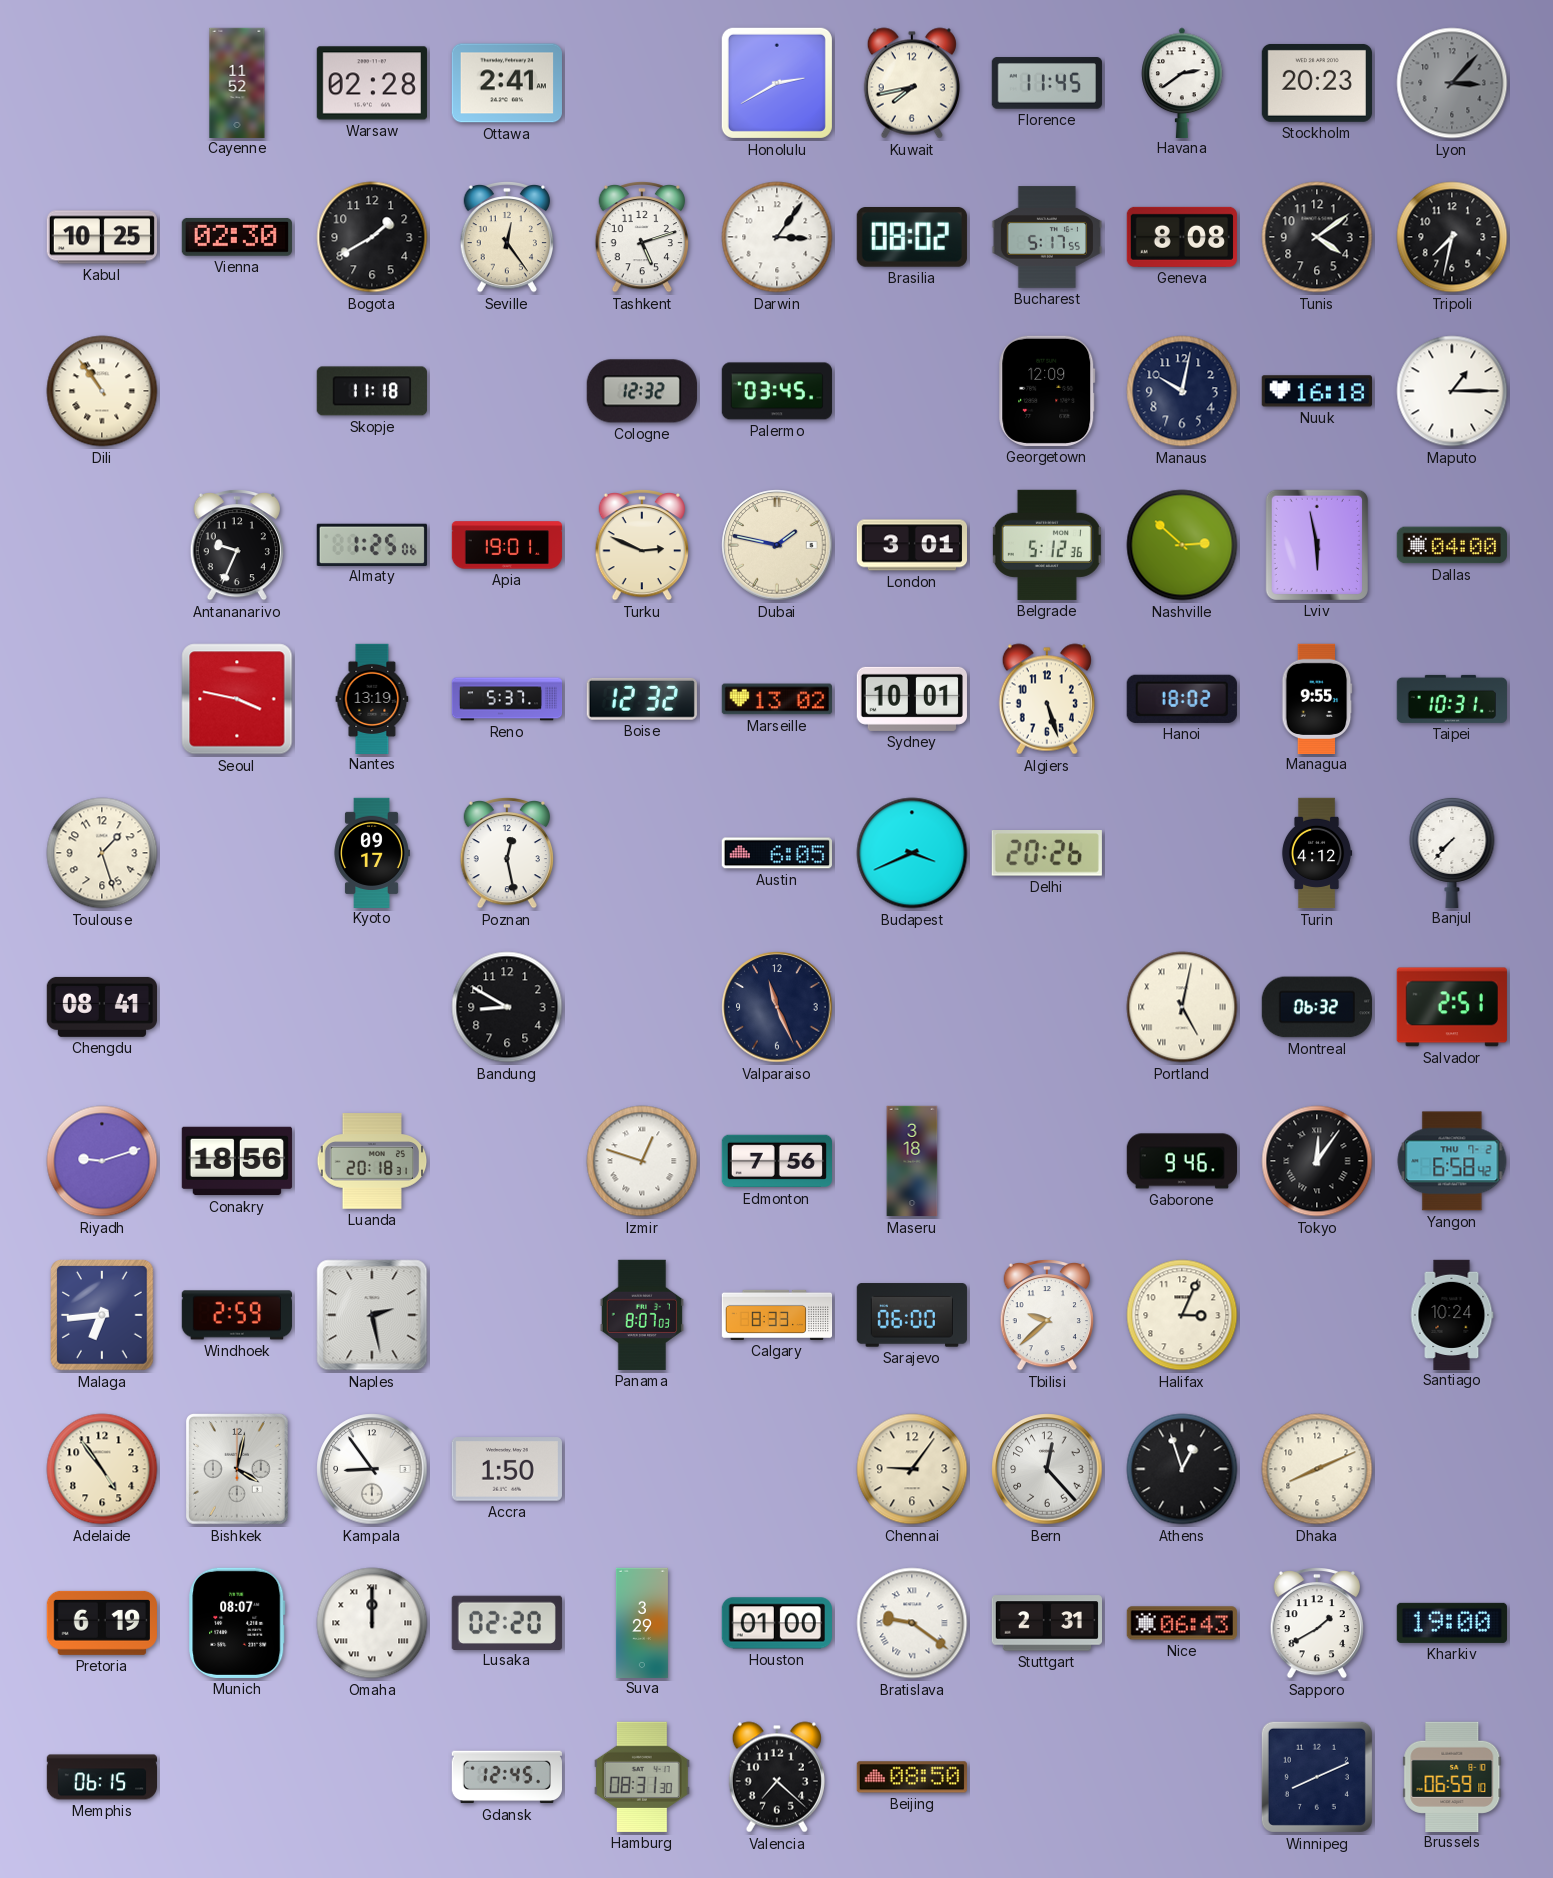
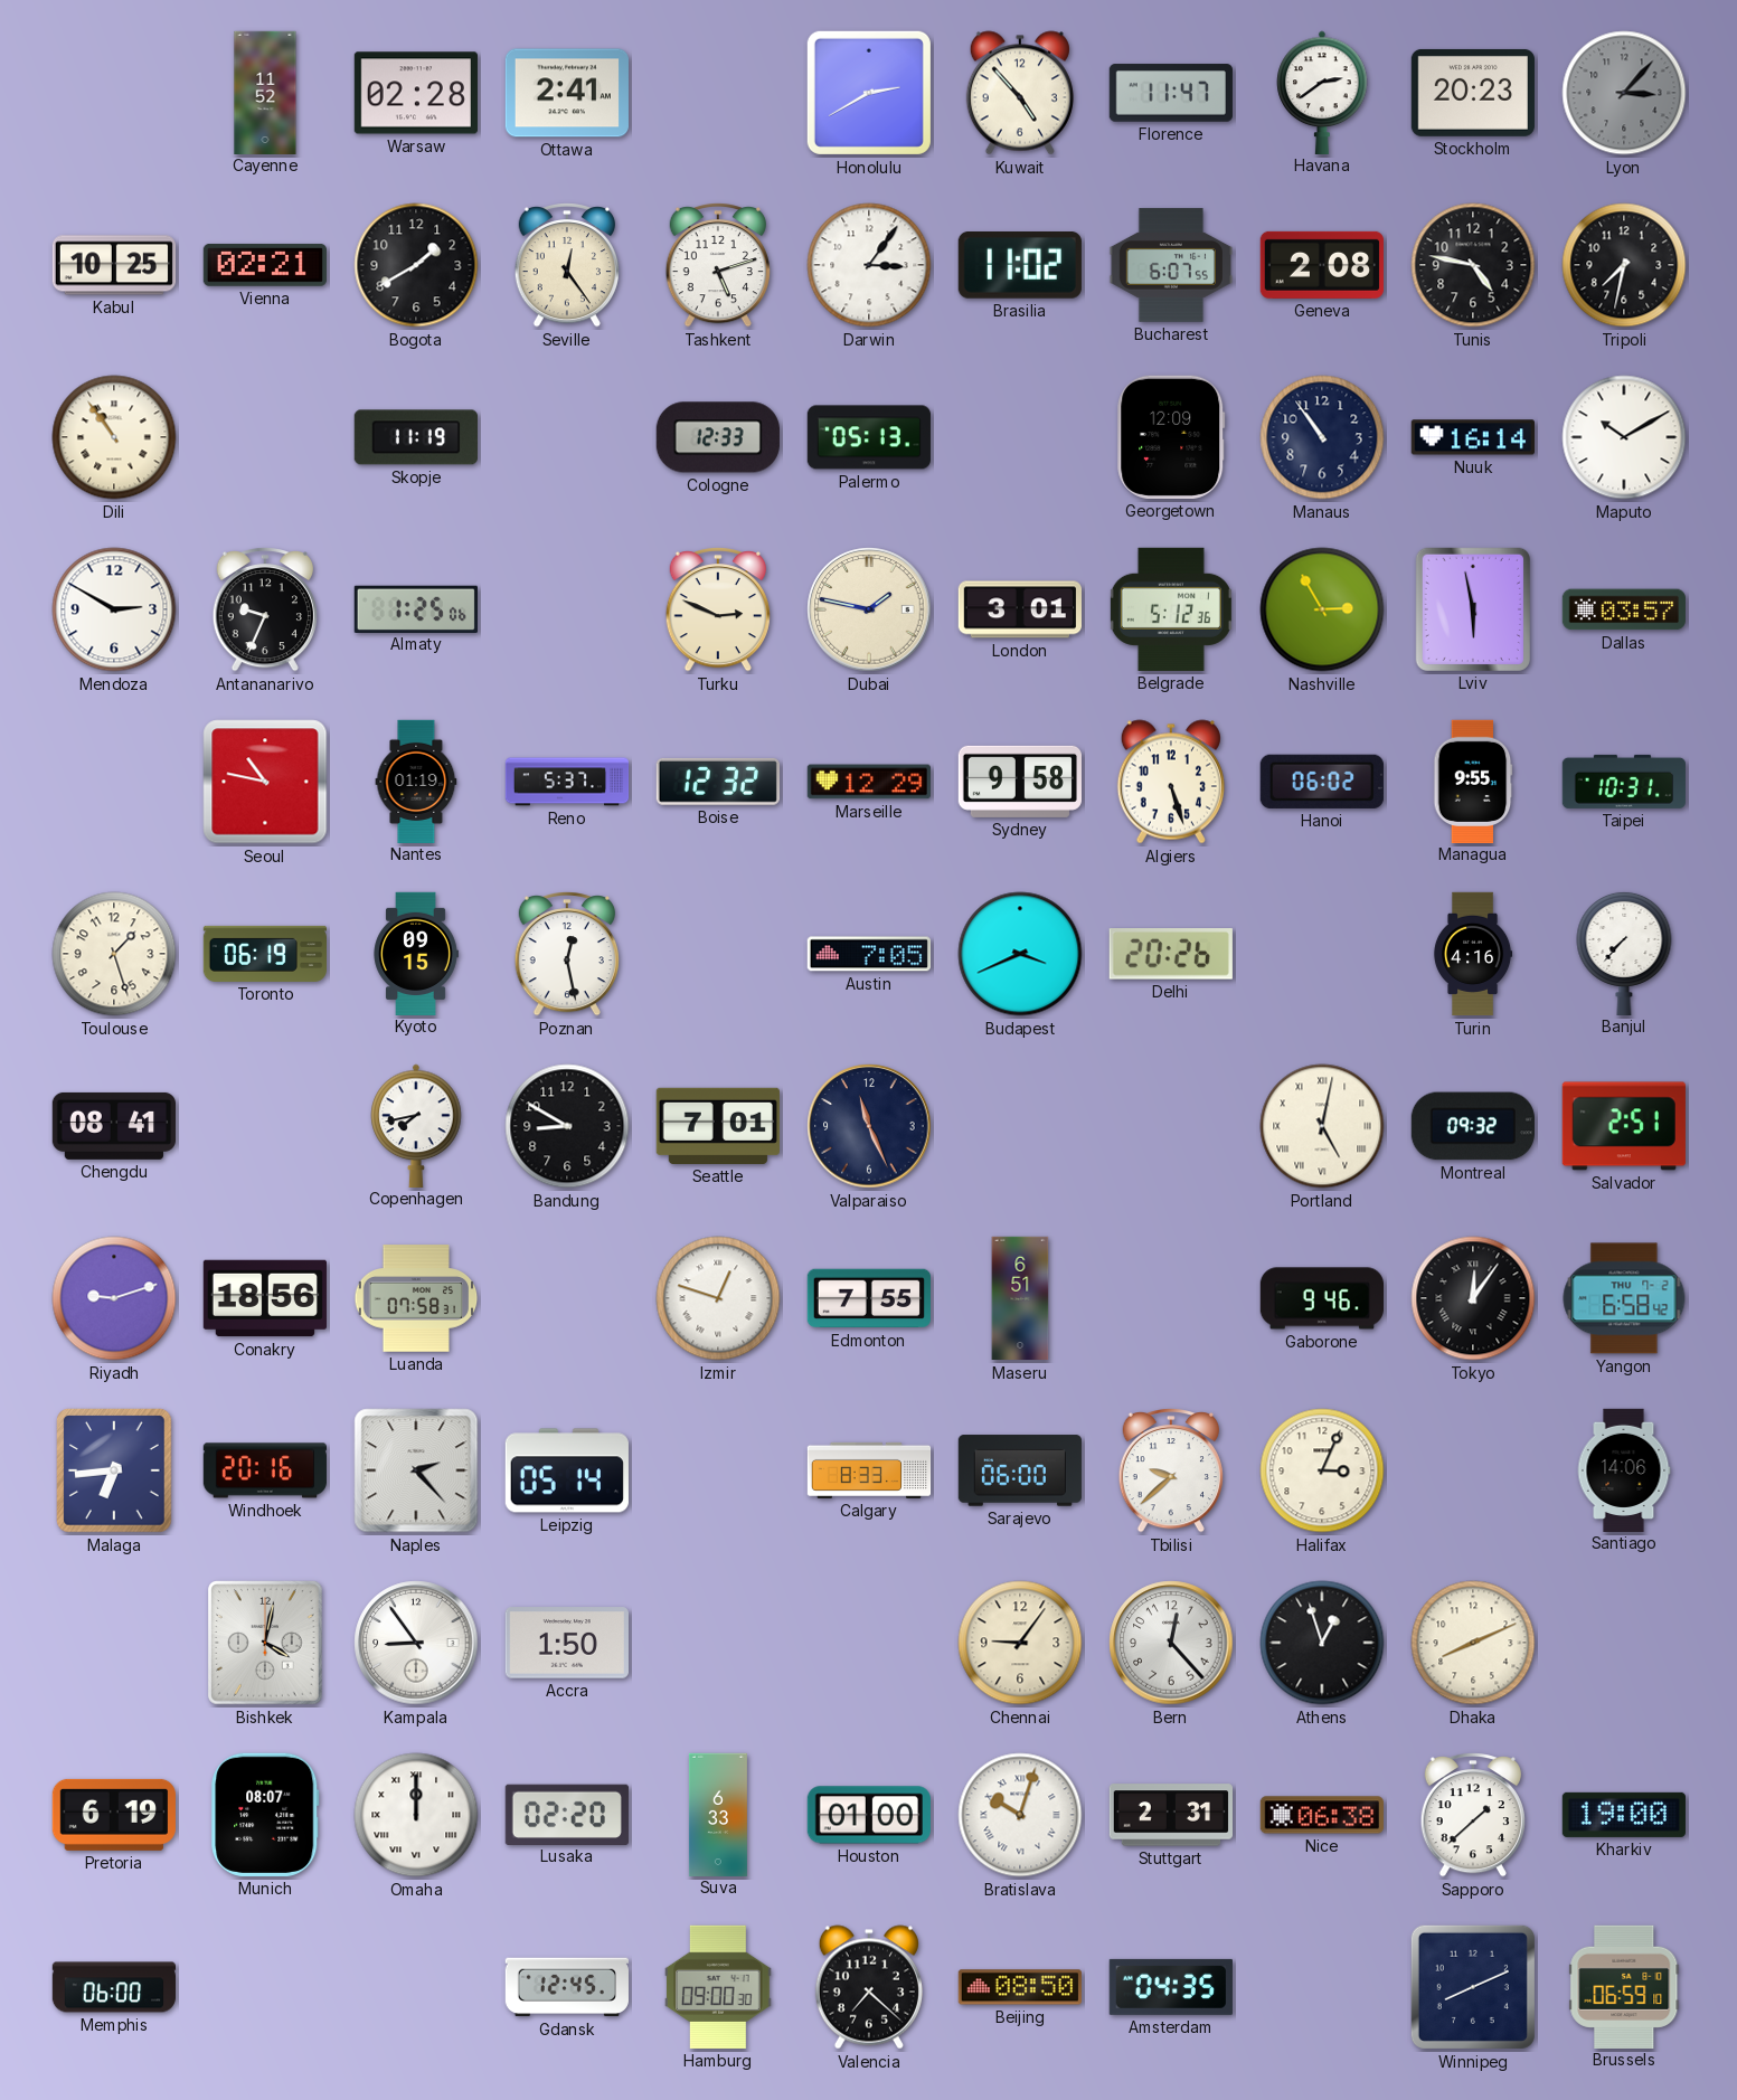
Kuwait: 7:43 -> 4:53 (1020, 93)
Florence: 11:45 -> 11:47 (1171, 93)
Vienna: 02:30 -> 02:21 (265, 265)
Brasilia: 08:02 -> 11:02 (1020, 266)
Bucharest: 5:17 -> 6:07 (1170, 265)
Geneva: 8:08 -> 2:08 (1322, 265)
Tunis: 4:09 -> 4:47 (1473, 265)
Skopje: 11:18 -> 11:19 (416, 437)
Cologne: 12:32 -> 12:33 (718, 437)
Palermo: 03:45 -> 05:13 (868, 437)
Manaus: 10:02 -> 10:54 (1322, 437)
Nuuk: 16:18 -> 16:14 (1473, 437)
Maputo: 1:15 -> 10:10 (1624, 437)
Mendoza: none -> 2:50 (114, 609)
Apia: 19:01 -> none (507, 545)
Nashville: 2:52 -> 2:55 (1322, 609)
Dallas: 04:00 -> 03:57 (1624, 609)
Seoul: 3:47 -> 10:47 (265, 782)
Nantes: 13:19 -> 01:19 (416, 781)
Marseille: 13:02 -> 12:29 (869, 782)
Sydney: 10:01 -> 9:58 (1020, 782)
Hanoi: 18:02 -> 06:02 (1322, 782)
Toronto: none -> 06:19 (264, 954)
Kyoto: 09:17 -> 09:15 (416, 953)
Austin: 6:05 -> 7:05 (869, 954)
Turin: 4:12 -> 4:16 (1473, 954)
Copenhagen: none -> 7:43 (416, 1125)
Seattle: none -> 7:01 (718, 1126)
Montreal: 06:32 -> 09:32 (1473, 1126)
Luanda: 20:18 -> 07:58 (416, 1298)
Edmonton: 7:56 -> 7:55 (868, 1298)
Maseru: 3:18 -> 6:51 (1020, 1298)
Windhoek: 2:59 -> 20:16 (264, 1470)
Naples: 2:28 -> 2:23 (416, 1470)
Leipzig: none -> 05:14 (567, 1470)
Panama: 8:07 -> none (642, 1315)
Santiago: 10:24 -> 14:06 (1624, 1469)
Adelaide: 4:54 -> none (102, 1469)
Suva: 3:29 -> 6:33 (718, 1814)
Bratislava: 9:21 -> 10:03 (1020, 1815)
Nice: 06:43 -> 06:38 (1322, 1815)
Sapporo: 1:40 -> 1:38 (1473, 1815)
Memphis: 06:15 -> 06:00 (114, 1987)
Hamburg: 08:31 -> 09:00 (718, 1987)
Amsterdam: none -> 04:35 (1171, 1987)
